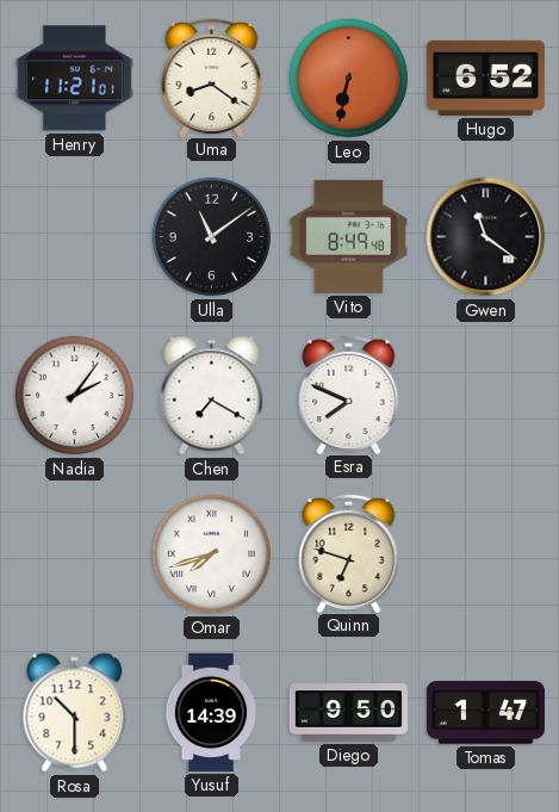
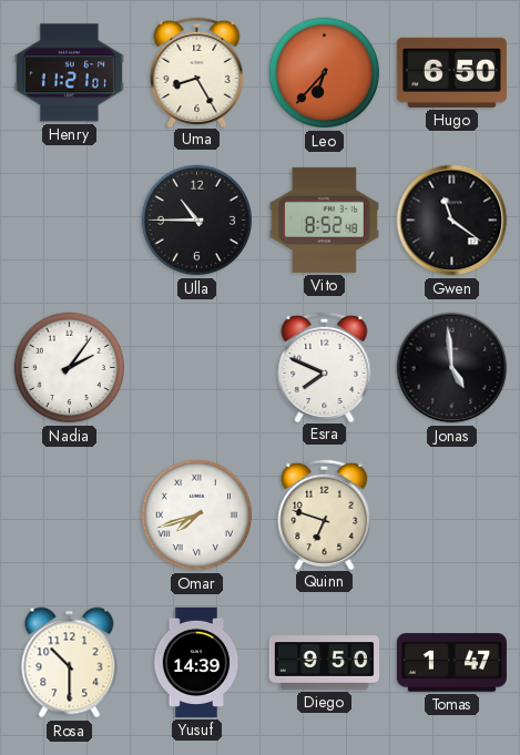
Uma: 8:21 -> 8:25 (197, 71)
Leo: 6:32 -> 6:37 (325, 73)
Hugo: 6:52 -> 6:50 (451, 72)
Ulla: 11:09 -> 10:45 (197, 221)
Vito: 8:49 -> 8:52 (324, 220)
Chen: 7:20 -> none (212, 396)
Jonas: none -> 4:59 (452, 368)
